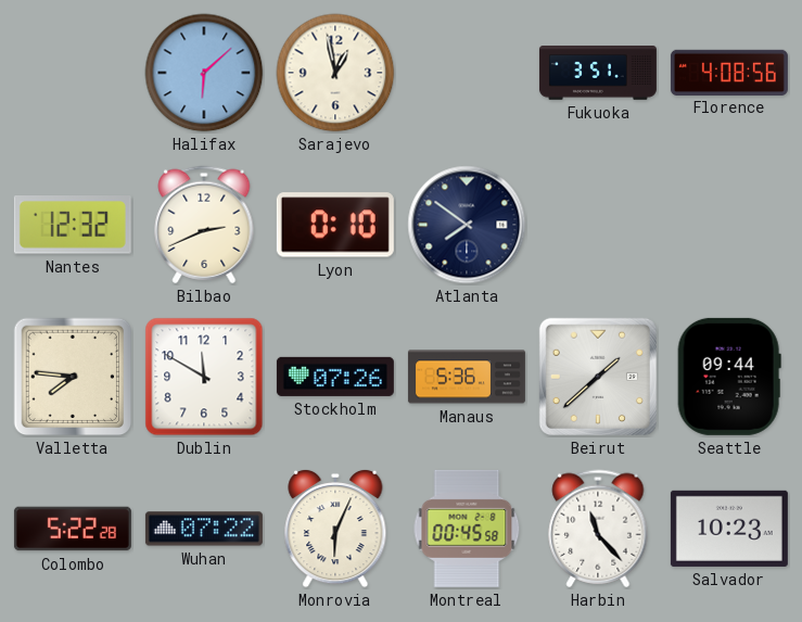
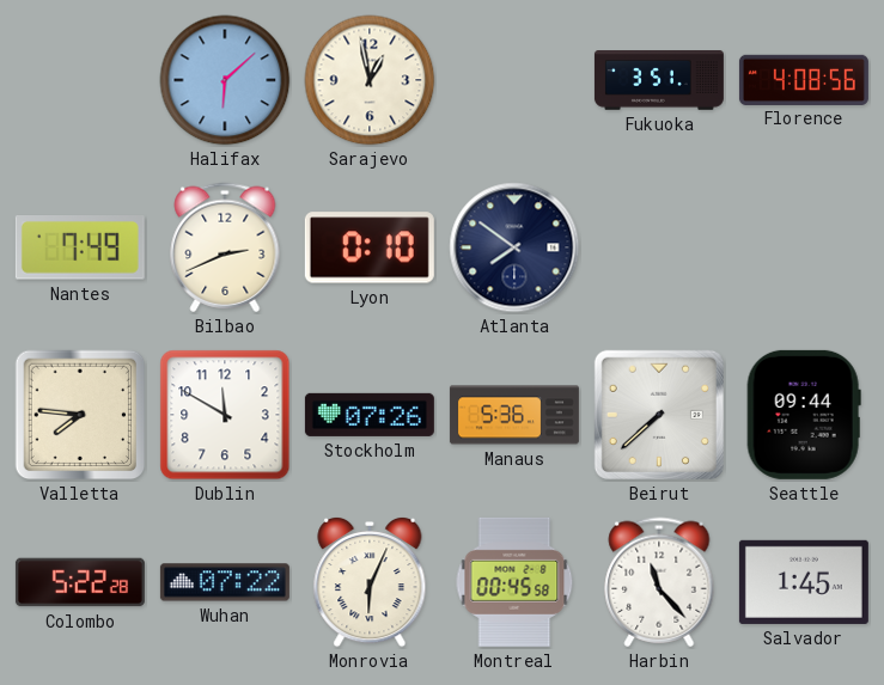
Nantes: 12:32 -> 7:49 (80, 247)
Beirut: 1:38 -> 7:38 (659, 415)
Salvador: 10:23 -> 1:45 (804, 582)
